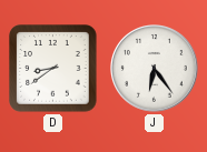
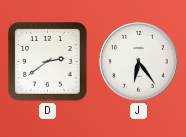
D: 8:39 -> 2:39 (48, 62)
